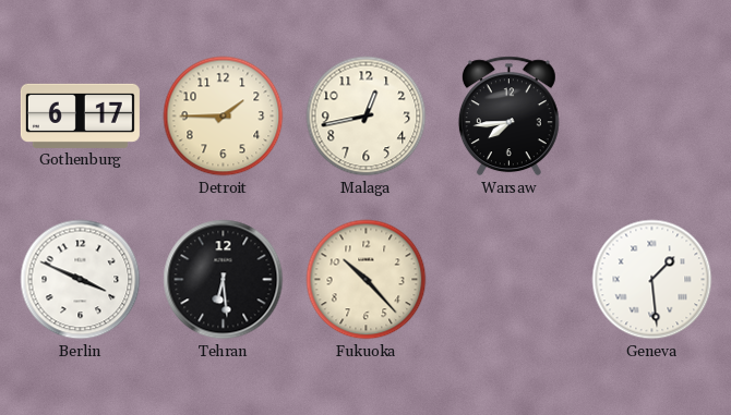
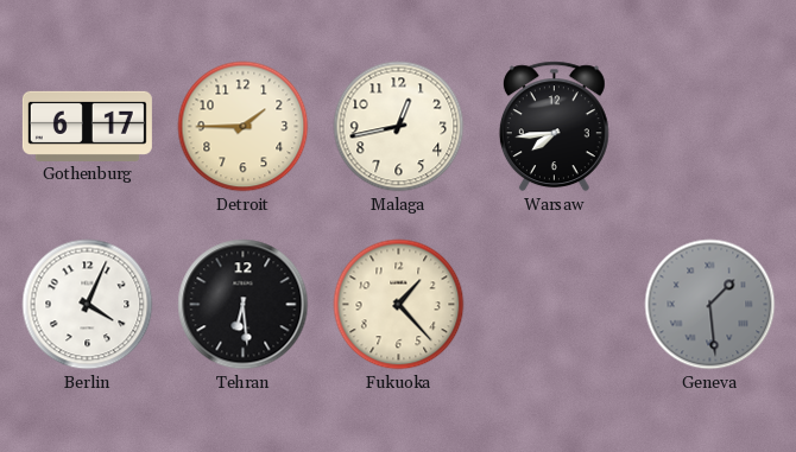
Berlin: 3:49 -> 4:04 (88, 305)
Fukuoka: 10:23 -> 1:23 (399, 305)
Geneva dial: white -> grey (710, 305)
